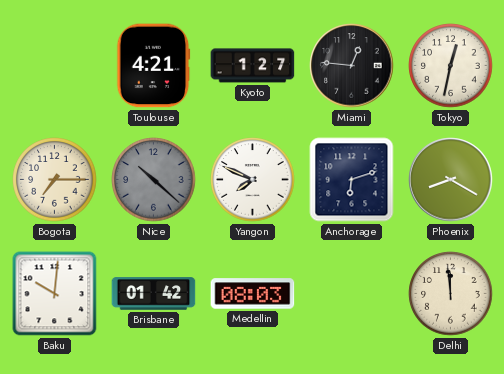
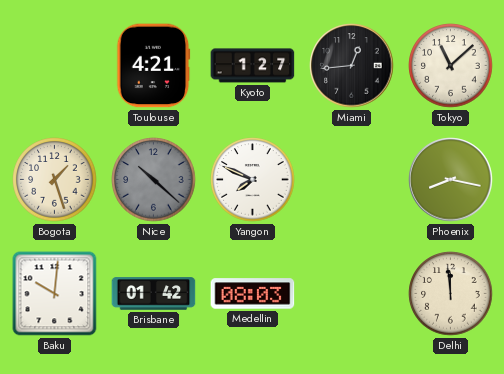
Miami: 12:46 -> 12:44 (352, 66)
Tokyo: 12:32 -> 11:08 (451, 66)
Bogota: 7:15 -> 1:27 (55, 180)
Anchorage: 6:12 -> none (352, 180)
Phoenix: 8:20 -> 8:17 (451, 180)
